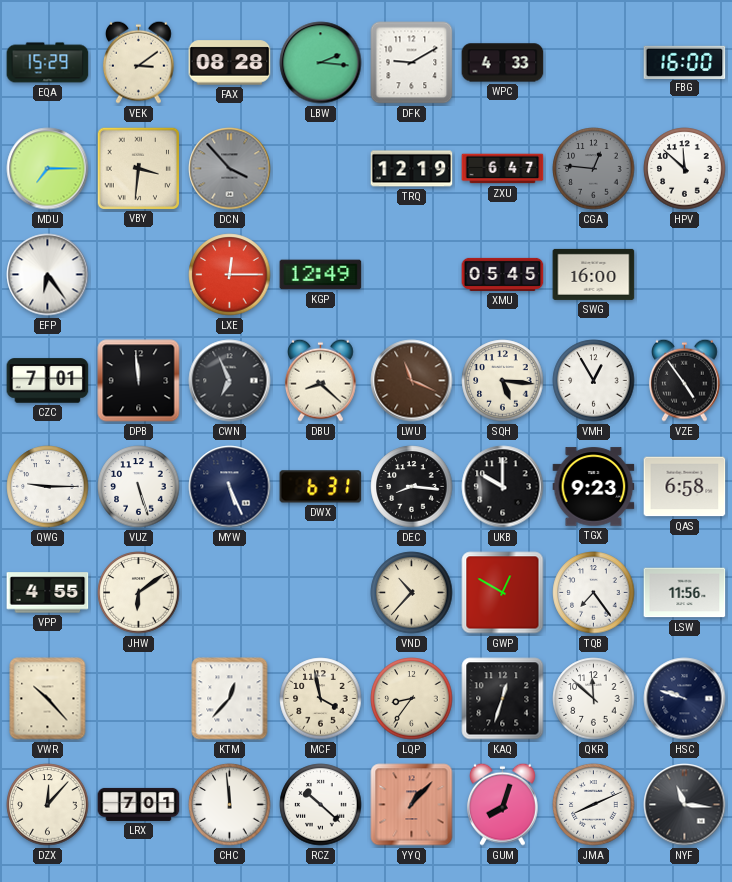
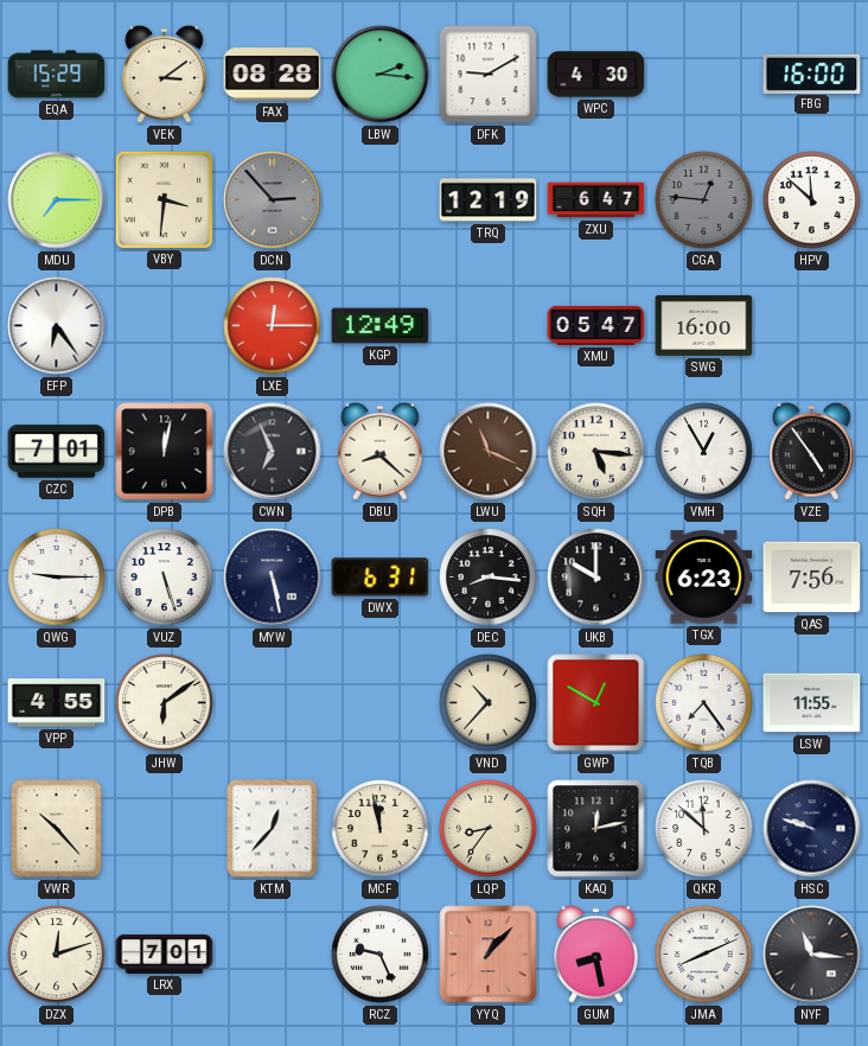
WPC: 4:33 -> 4:30 (596, 75)
DCN: 3:53 -> 2:53 (273, 200)
XMU: 05:45 -> 05:47 (596, 325)
DPB: 11:59 -> 12:02 (165, 452)
MYW: 5:26 -> 5:28 (273, 578)
TGX: 9:23 -> 6:23 (704, 578)
QAS: 6:58 -> 7:56 (812, 578)
LSW: 11:56 -> 11:55 (812, 703)
MCF: 3:58 -> 11:58 (381, 829)
KAQ: 12:33 -> 12:13 (596, 829)
DZX: 12:07 -> 12:12 (57, 955)
CHC: 11:59 -> none (230, 805)
RCZ: 10:22 -> 9:26 (381, 955)
GUM: 8:03 -> 8:28 (595, 953)
